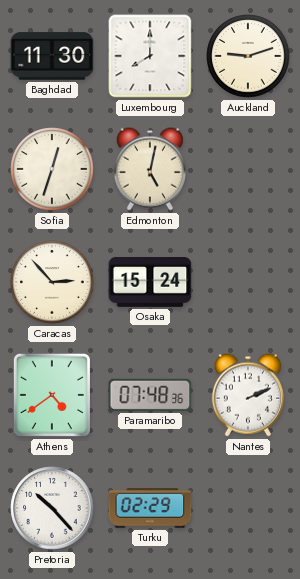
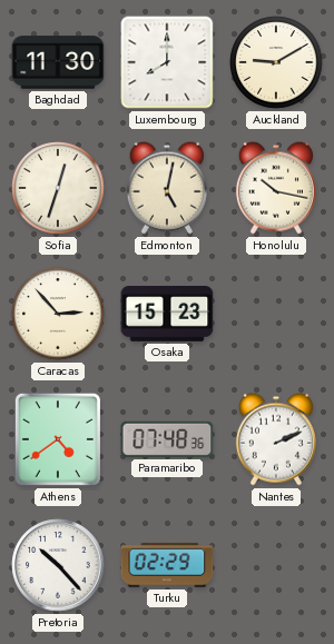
Auckland: 9:12 -> 9:10 (276, 62)
Honolulu: none -> 10:17 (276, 188)
Osaka: 15:24 -> 15:23 (167, 315)
